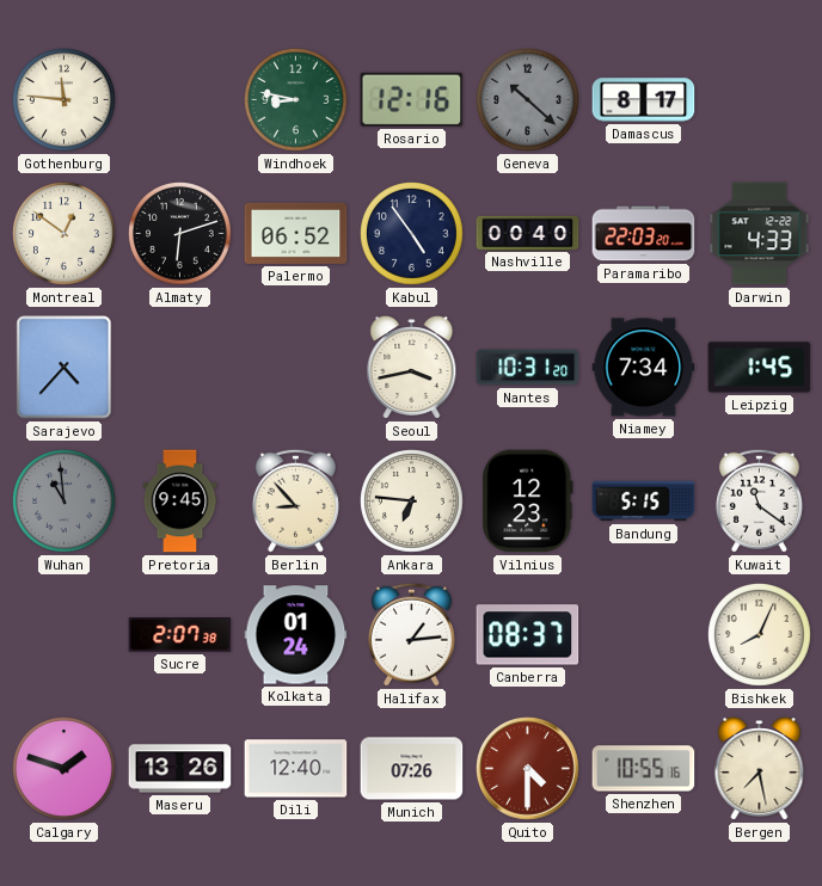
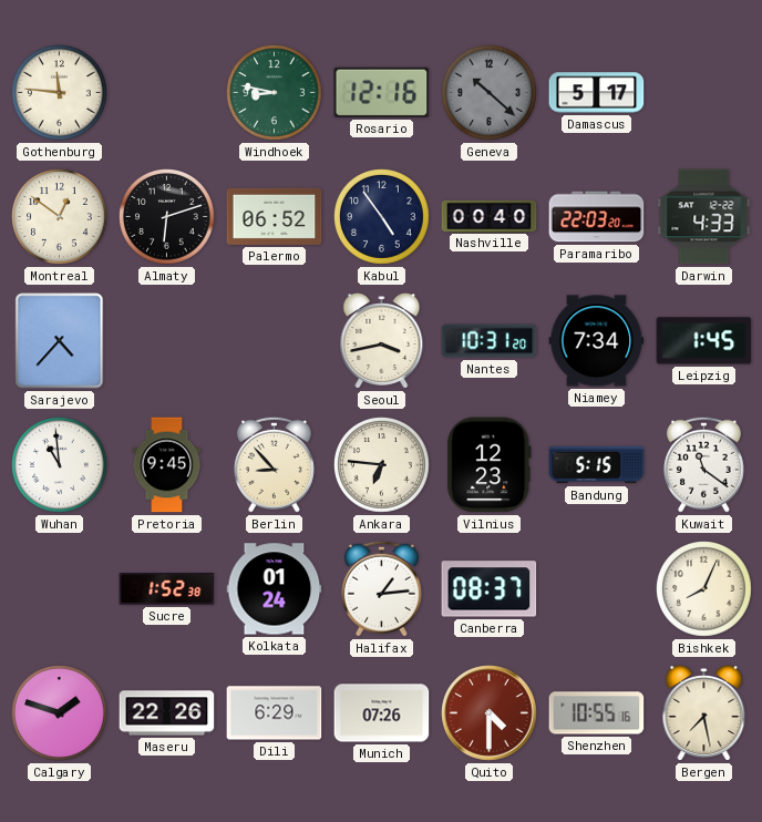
Damascus: 8:17 -> 5:17 (597, 93)
Wuhan dial: grey -> white (60, 465)
Sucre: 2:07 -> 1:52 (167, 589)
Maseru: 13:26 -> 22:26 (167, 713)
Dili: 12:40 -> 6:29 (275, 713)
